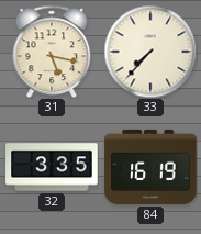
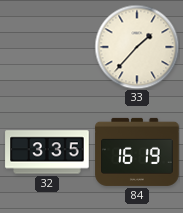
31: 5:17 -> none (52, 52)
33: 7:37 -> 1:37 (137, 47)
